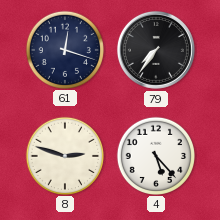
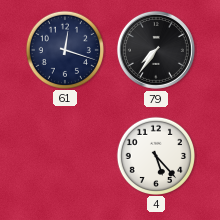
8: 2:48 -> none (64, 155)
